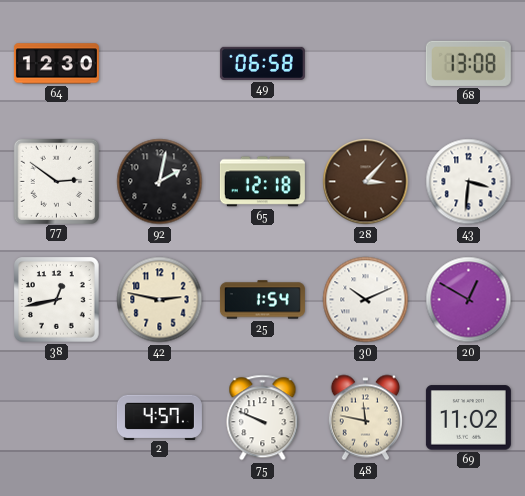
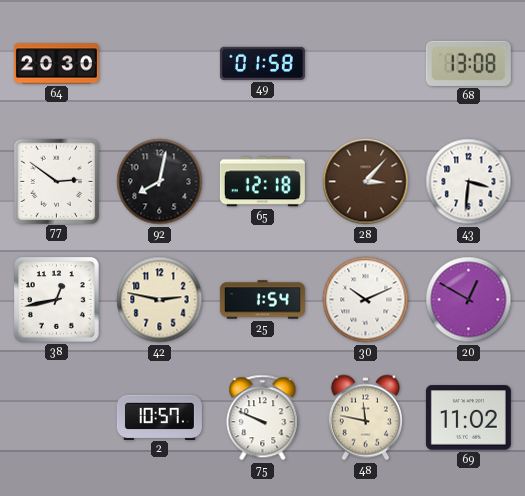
64: 12:30 -> 20:30 (56, 64)
49: 06:58 -> 01:58 (262, 63)
92: 2:02 -> 8:02 (160, 182)
2: 4:57 -> 10:57 (159, 417)
